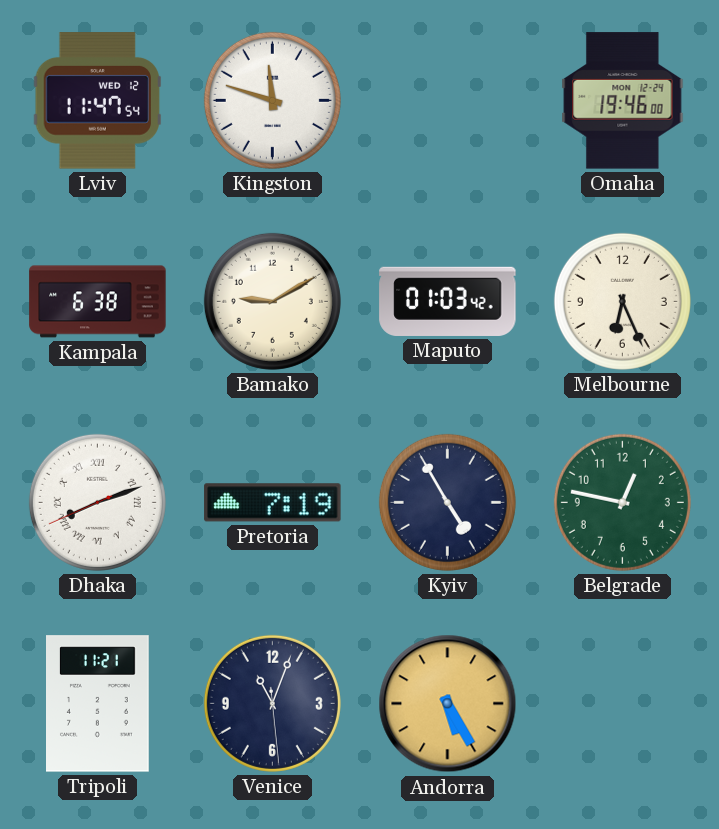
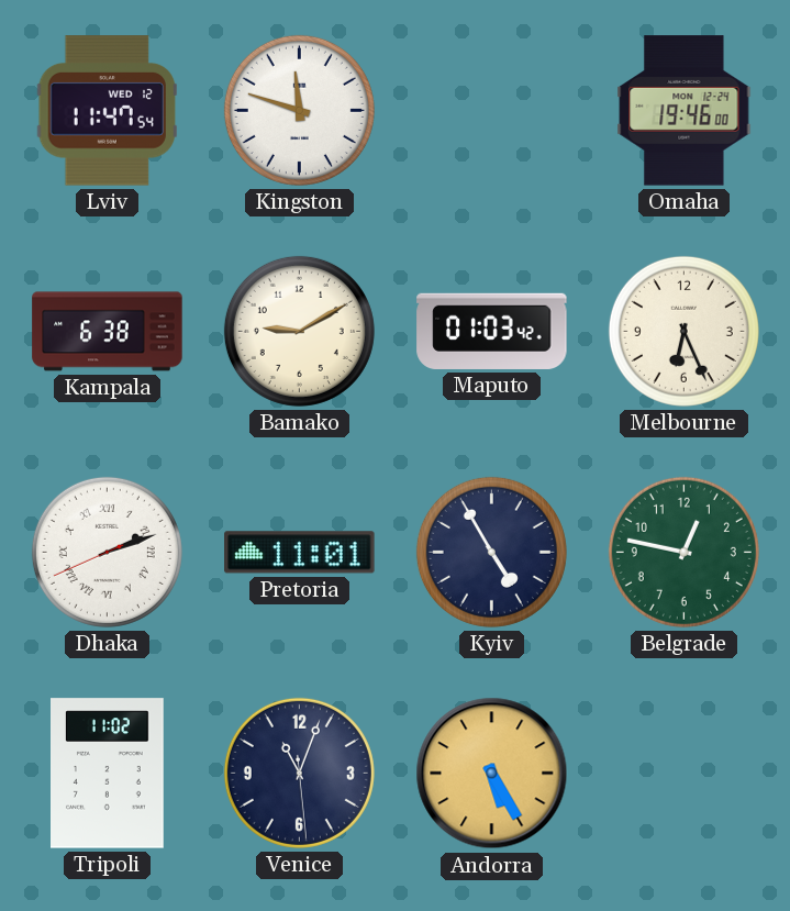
Dhaka: 8:11 -> 2:11 (107, 552)
Pretoria: 7:19 -> 11:01 (300, 553)
Tripoli: 11:21 -> 11:02 (108, 774)
